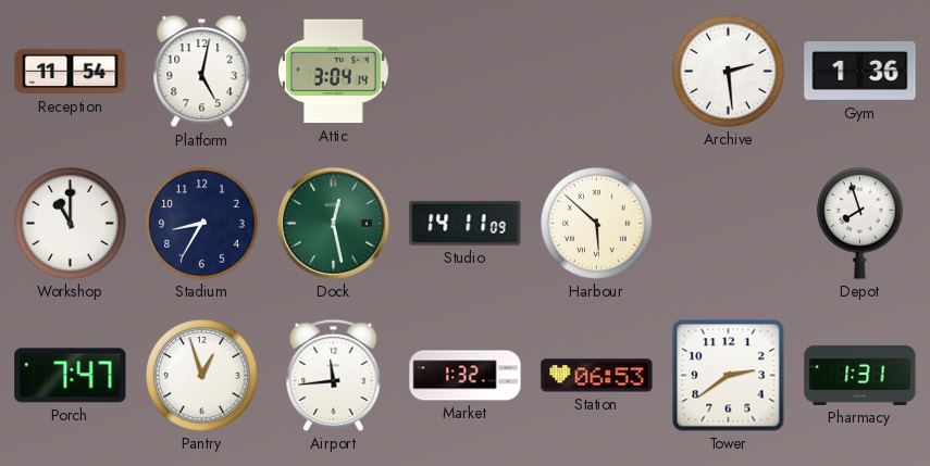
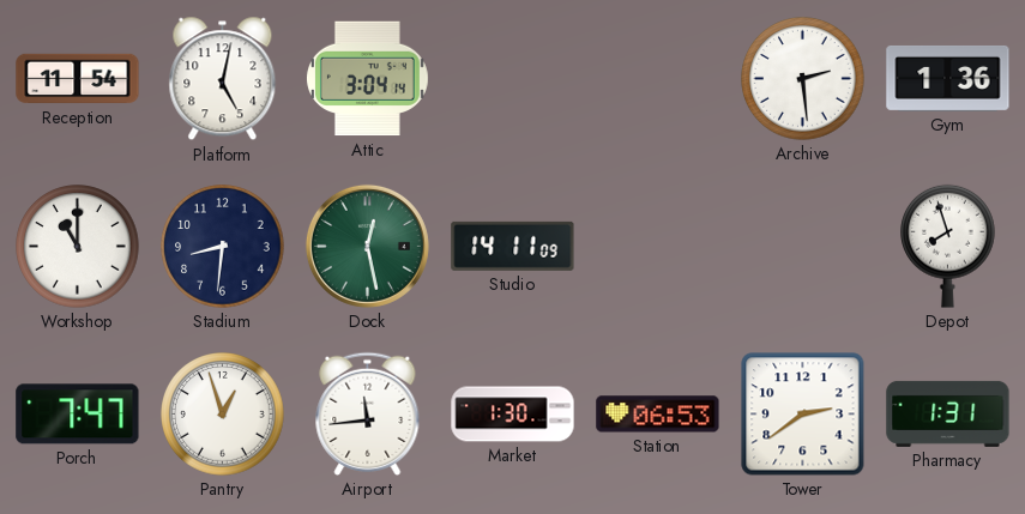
Stadium: 8:35 -> 8:31 (223, 247)
Harbour: 5:52 -> none (597, 224)
Market: 1:32 -> 1:30 (513, 415)
